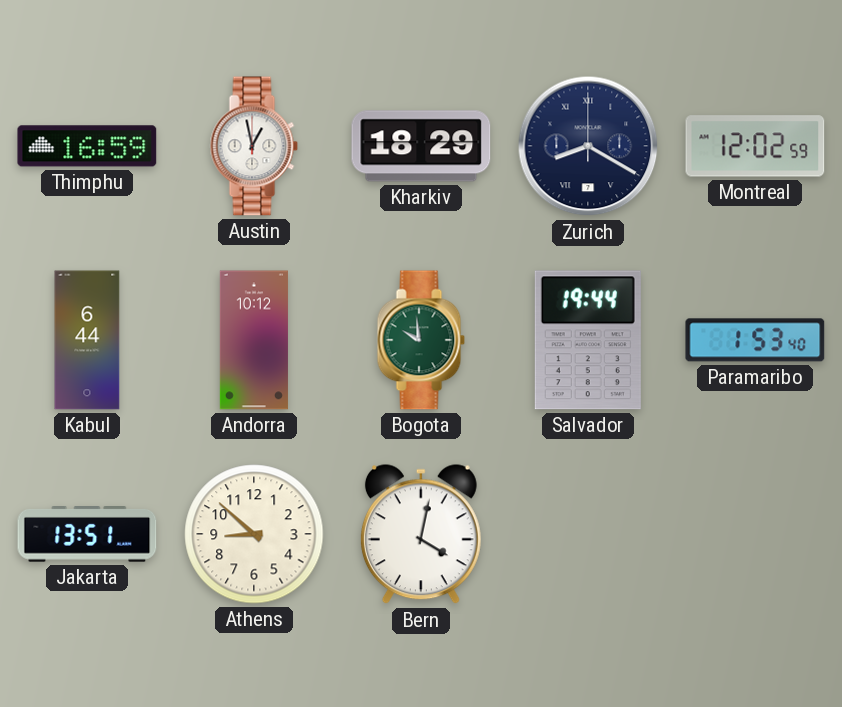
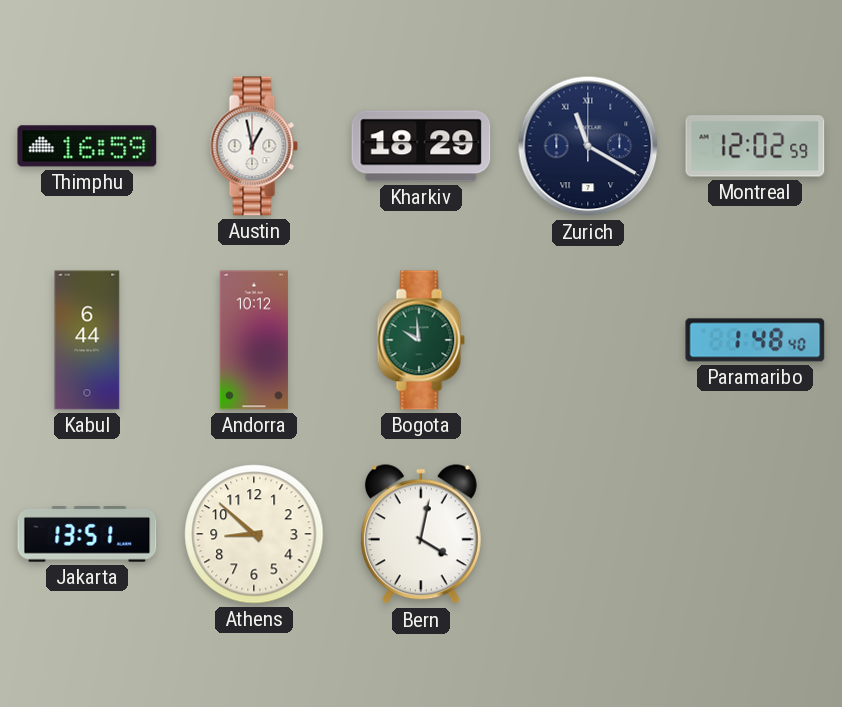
Zurich: 8:20 -> 11:20 (588, 146)
Salvador: 19:44 -> none (588, 340)
Paramaribo: 1:53 -> 1:48 (755, 340)
